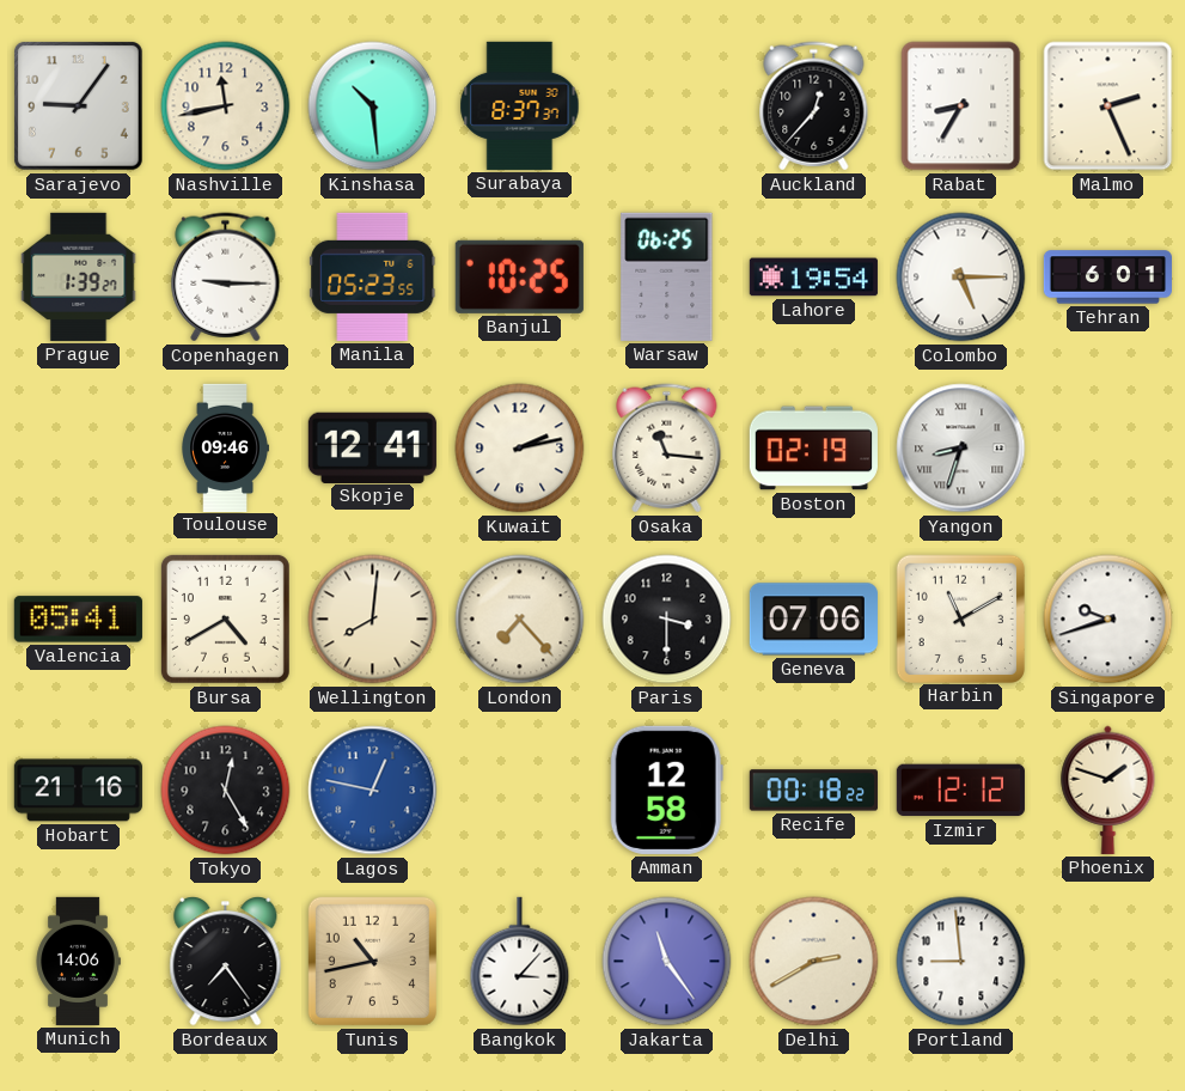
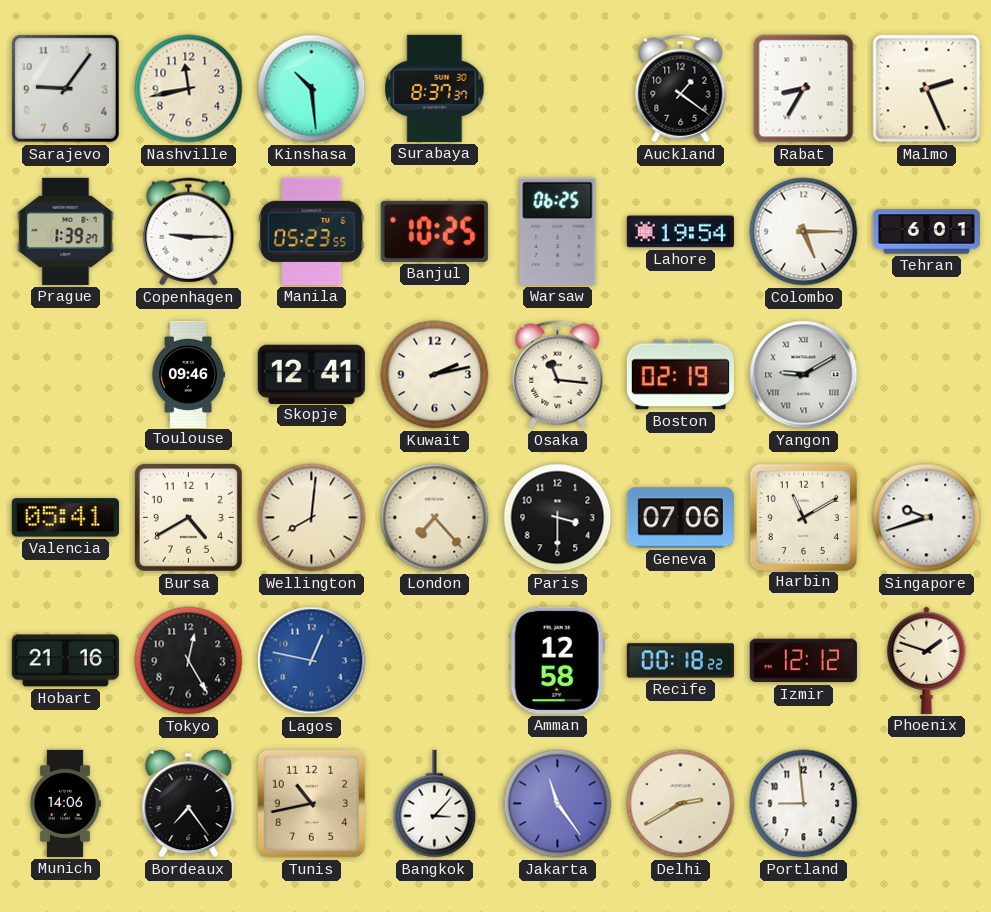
Auckland: 12:37 -> 1:21 (681, 89)
Yangon: 8:33 -> 9:10 (804, 375)
